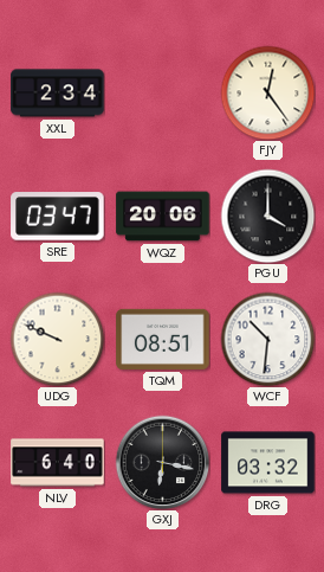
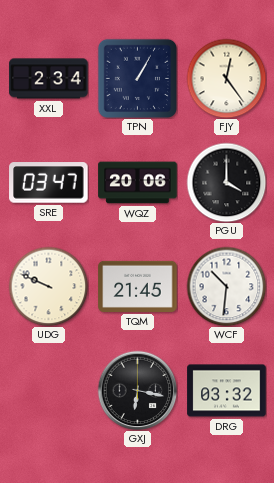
TPN: none -> 1:05 (137, 78)
TQM: 08:51 -> 21:45 (138, 286)
NLV: 6:40 -> none (58, 463)
